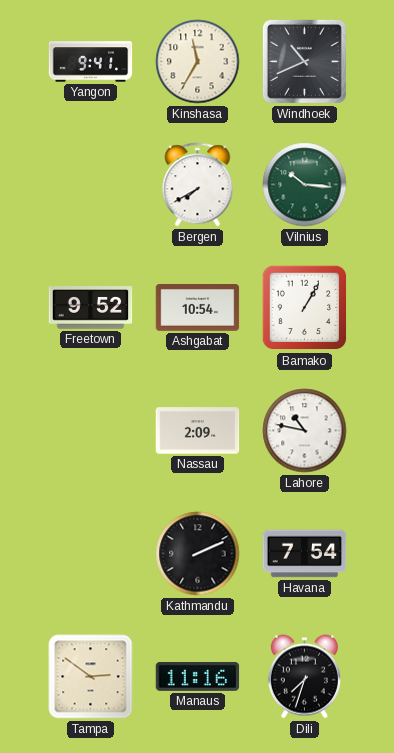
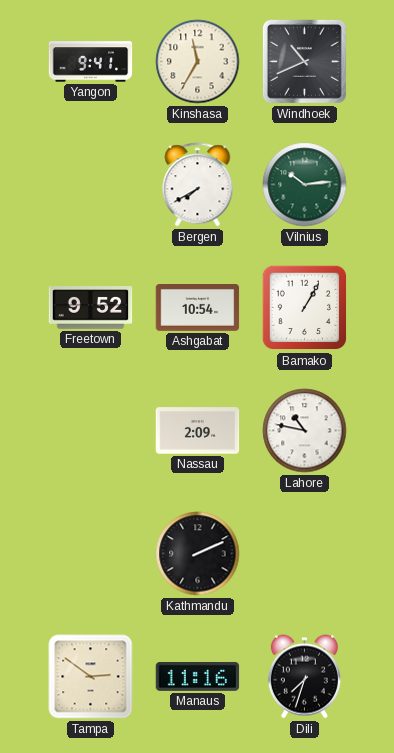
Vilnius: 10:16 -> 10:14 (305, 185)
Havana: 7:54 -> none (305, 554)
